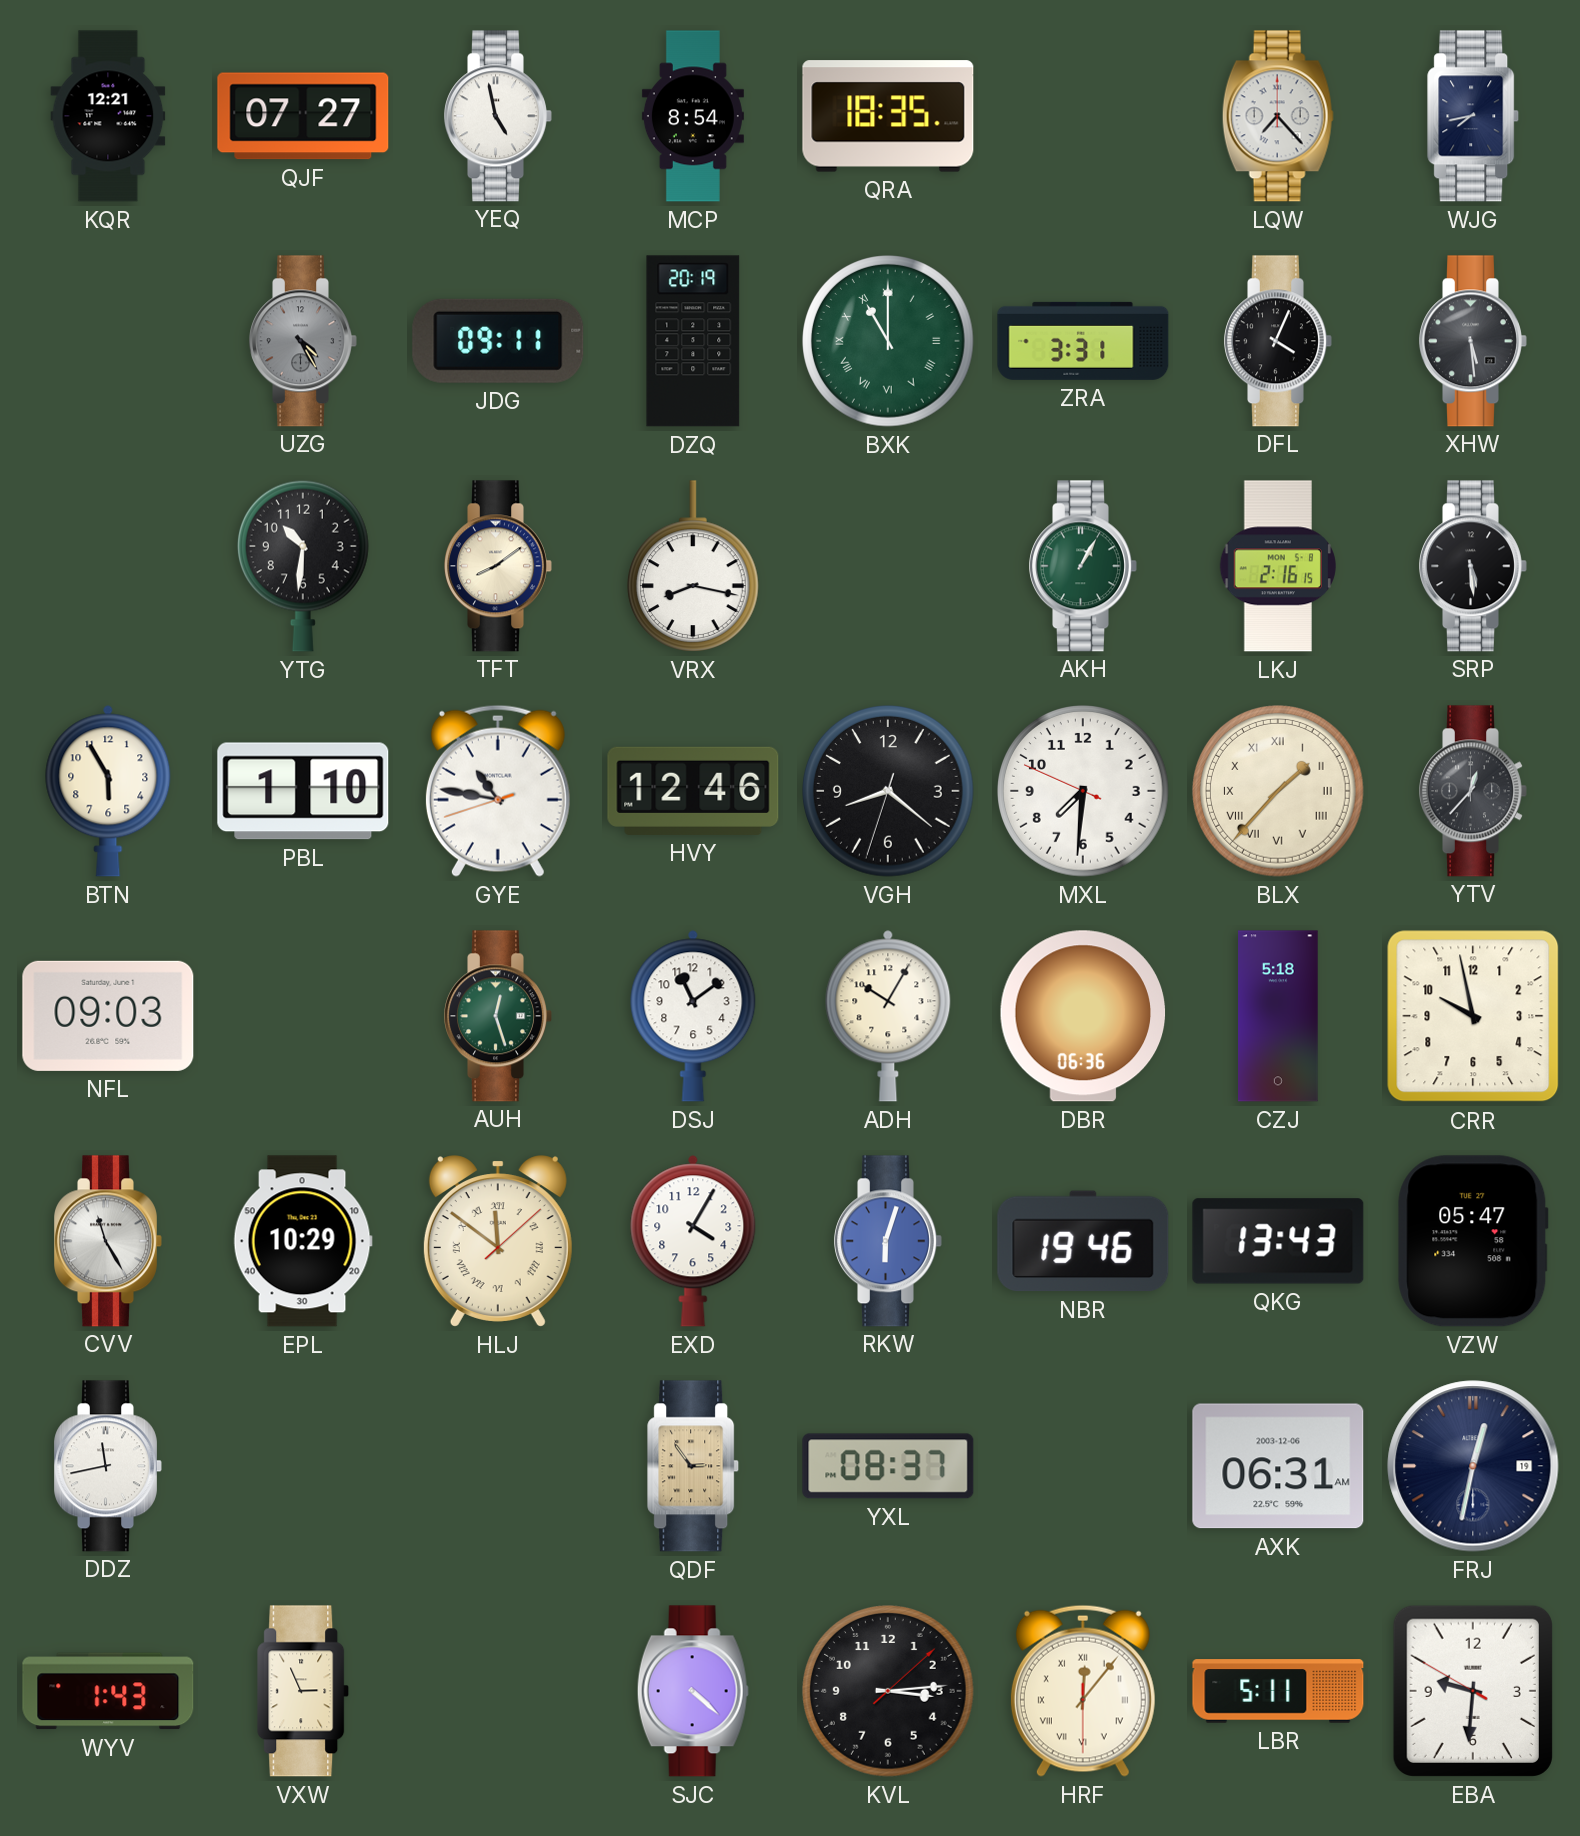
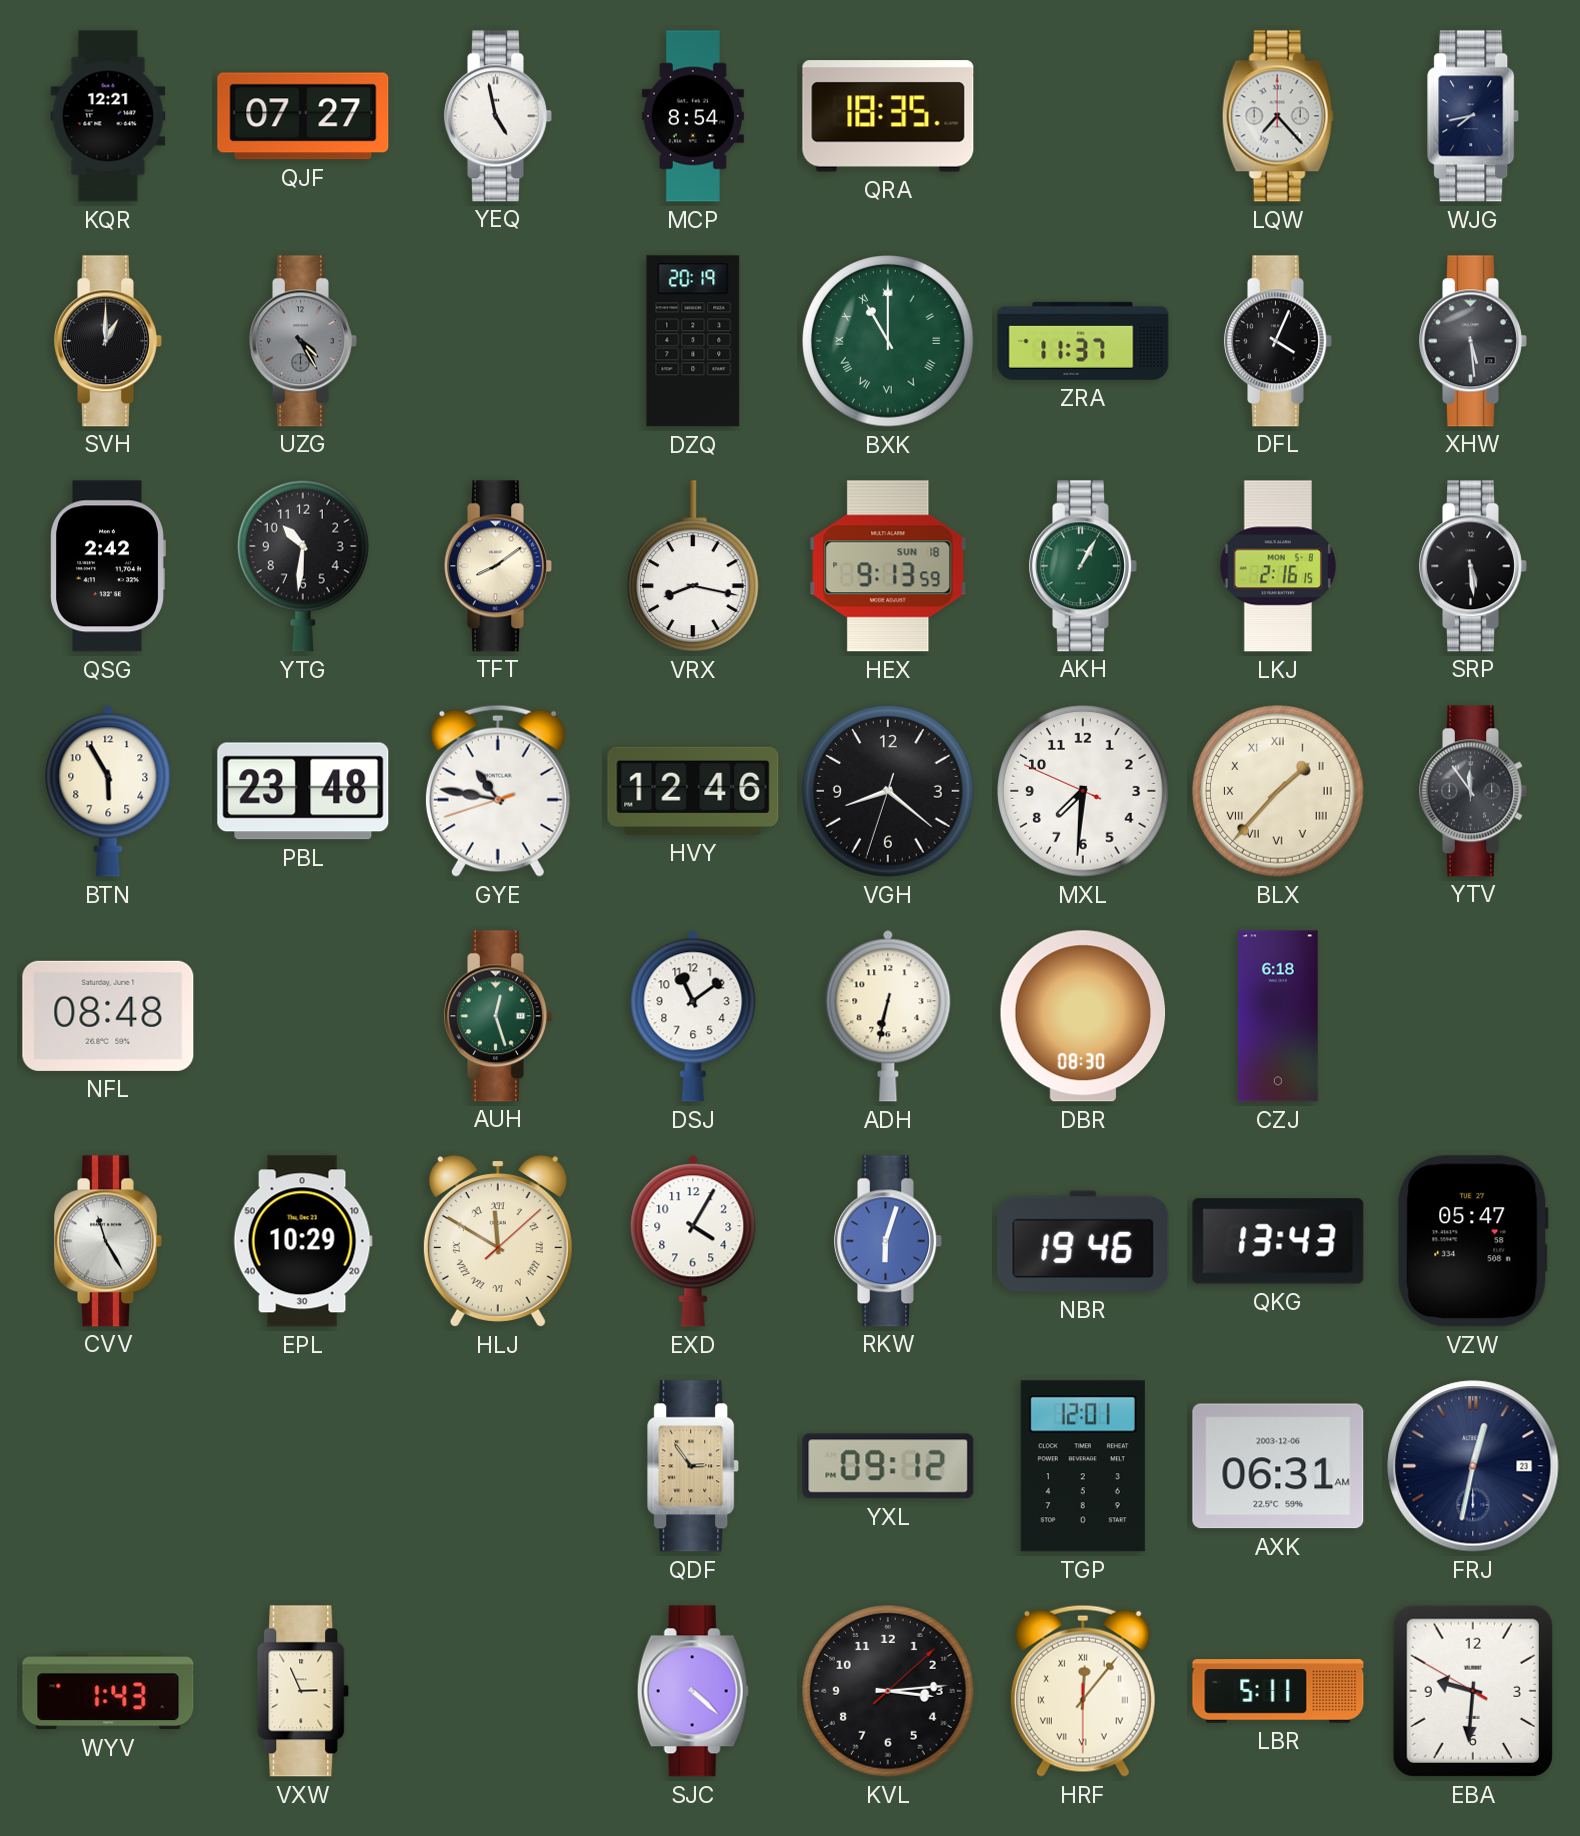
SVH: none -> 1:00 (109, 341)
JDG: 09:11 -> none (498, 341)
ZRA: 3:31 -> 11:37 (1083, 341)
QSG: none -> 2:42 (108, 566)
HEX: none -> 9:13 (888, 566)
PBL: 1:10 -> 23:48 (303, 791)
YTV: 12:37 -> 11:54 (1474, 791)
NFL: 09:03 -> 08:48 (108, 1016)
ADH: 10:05 -> 6:32 (888, 1016)
DBR: 06:36 -> 08:30 (1083, 1016)
CZJ: 5:18 -> 6:18 (1278, 1016)
CRR: 9:58 -> none (1473, 1016)
HLJ: 11:51 -> 11:50 (498, 1241)
DDZ: 11:43 -> none (109, 1466)
YXL: 08:37 -> 09:12 (888, 1466)
TGP: none -> 12:01 (1083, 1466)
FRJ date: 19 -> 23 (1473, 1466)
